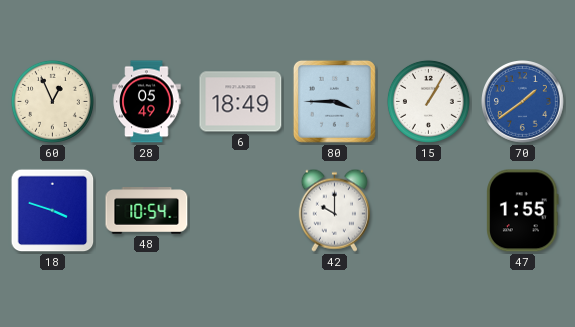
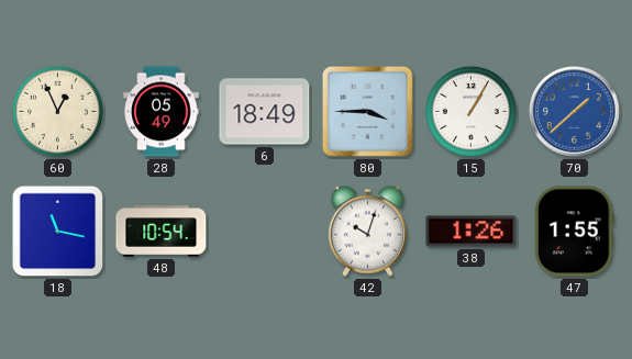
70: 1:39 -> 1:38 (575, 112)
18: 3:48 -> 11:17 (58, 232)
42: 10:00 -> 10:03 (367, 231)
38: none -> 1:26 (472, 232)
